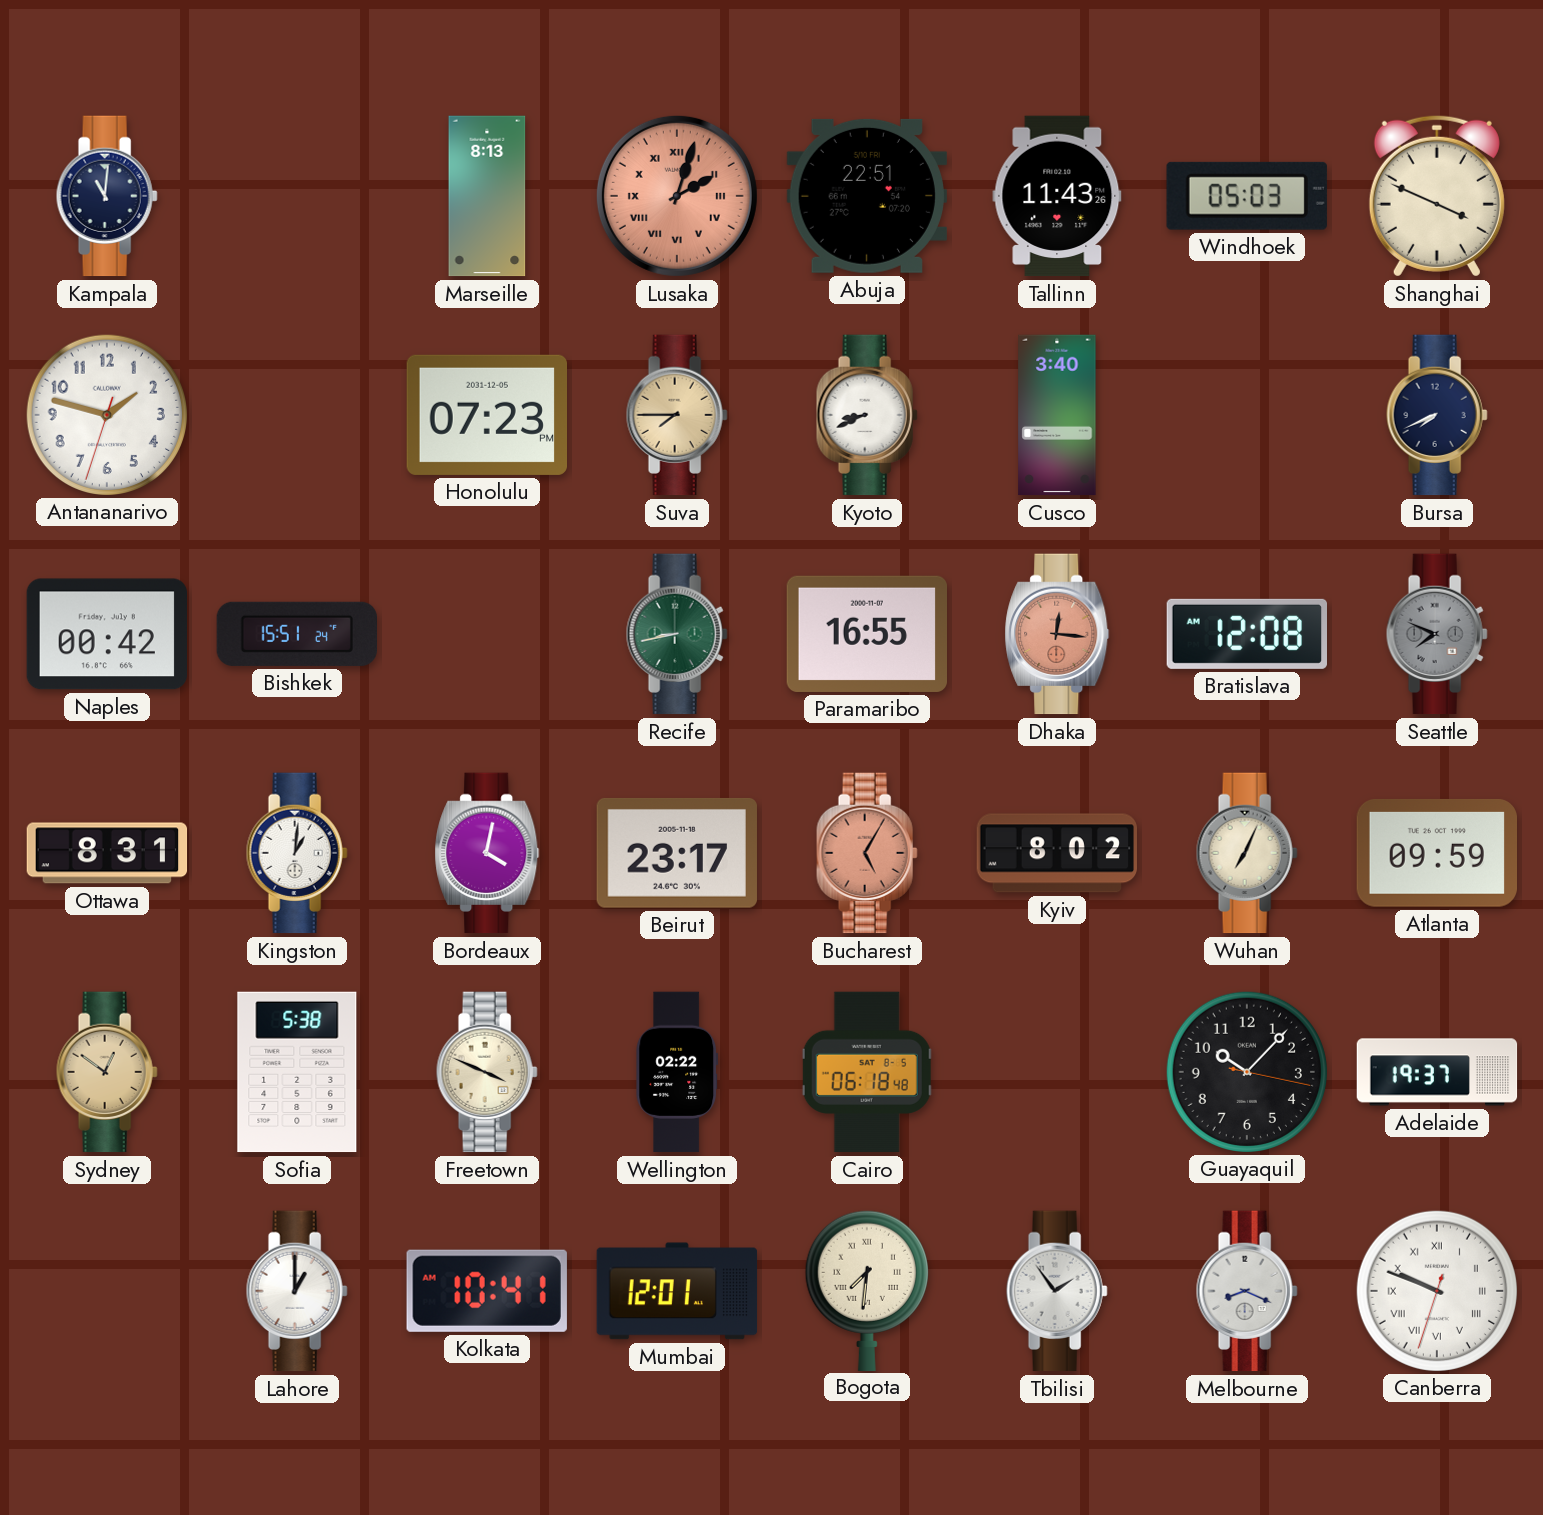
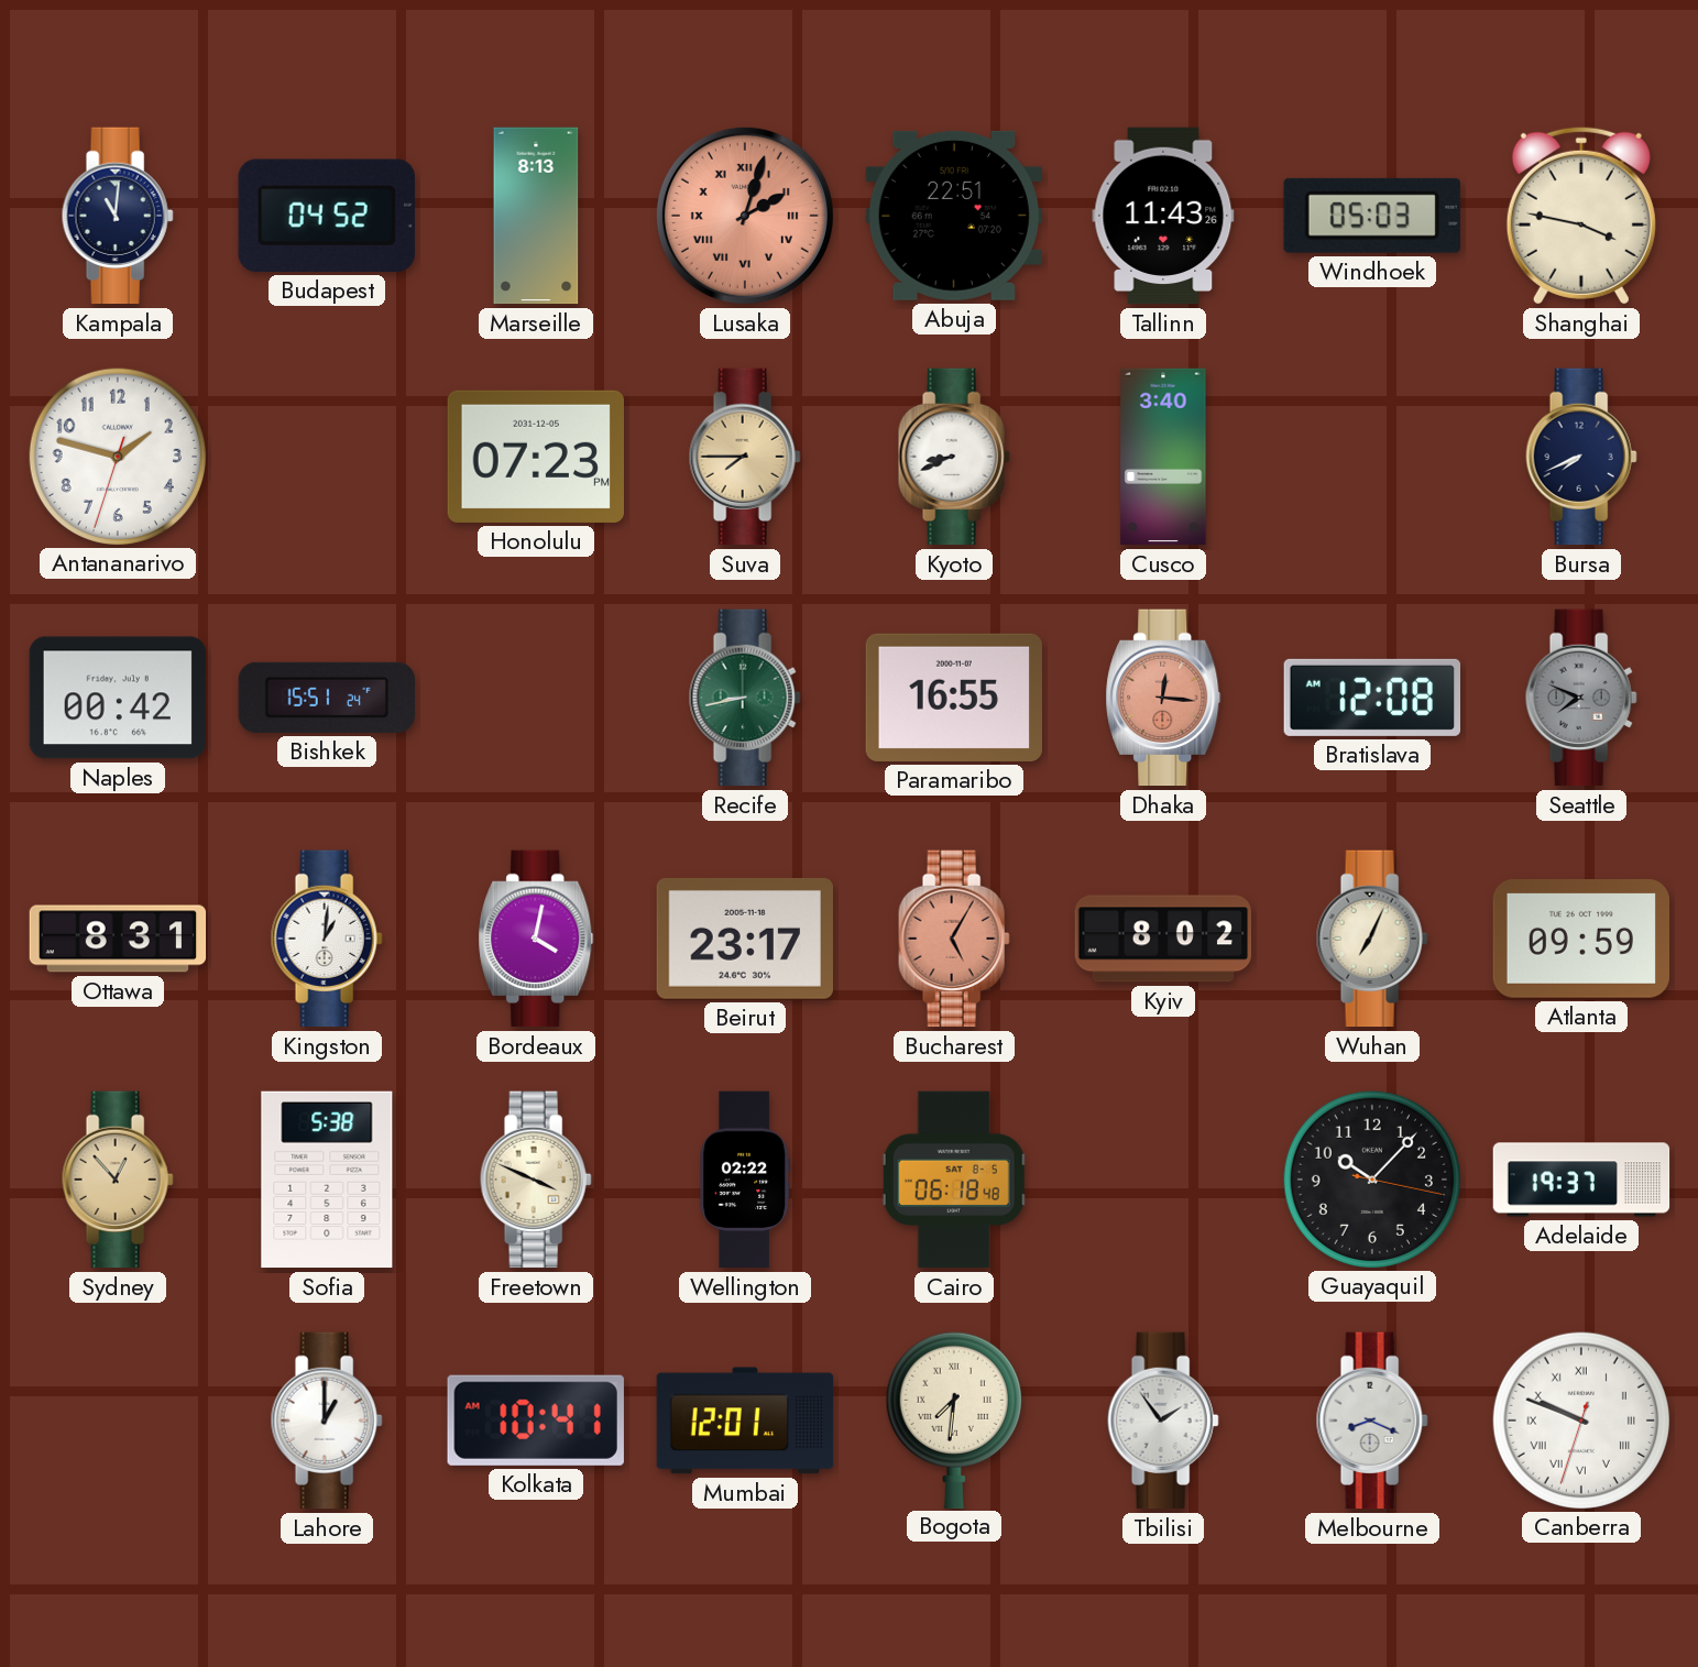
Budapest: none -> 04:52 (327, 216)
Shanghai: 3:49 -> 3:47 (1581, 216)
Sydney: 12:51 -> 12:53 (118, 1180)
